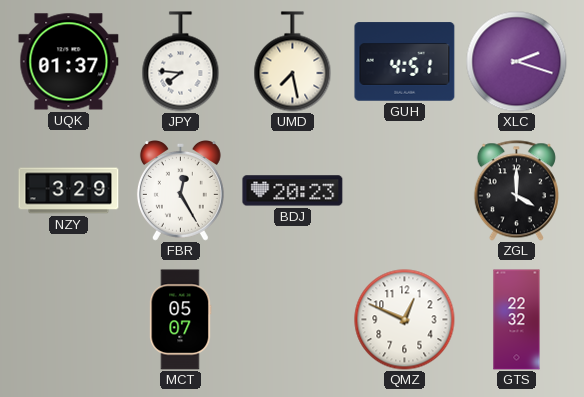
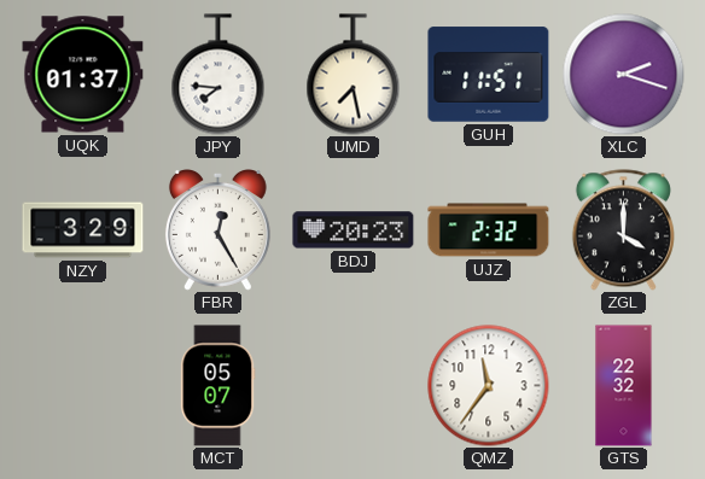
GUH: 4:51 -> 11:51 (489, 75)
UJZ: none -> 2:32 (489, 230)
QMZ: 12:49 -> 11:36 (489, 386)
